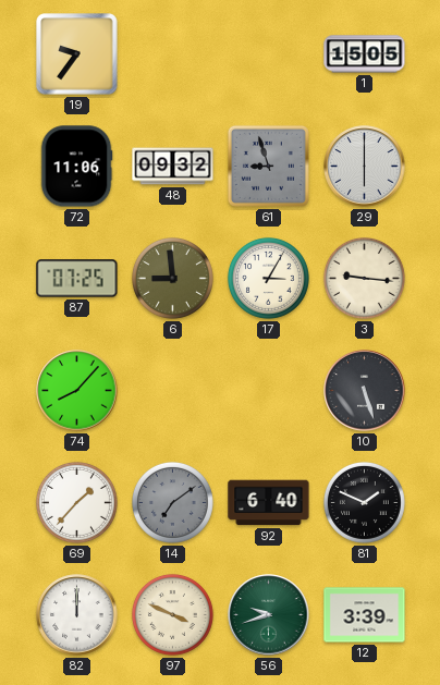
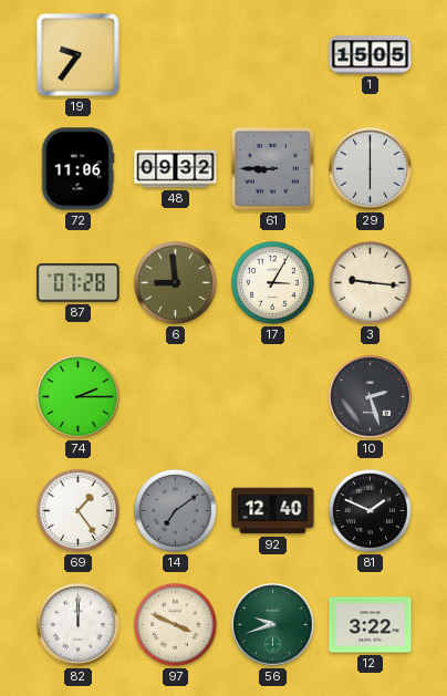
61: 8:57 -> 8:45 (272, 168)
87: 07:25 -> 07:28 (79, 283)
74: 8:07 -> 2:15 (79, 397)
10: 5:27 -> 2:27 (371, 397)
69: 1:37 -> 1:24 (77, 510)
92: 6:40 -> 12:40 (273, 511)
12: 3:39 -> 3:22 (371, 625)
